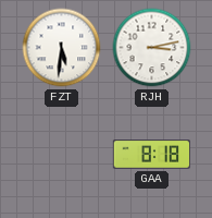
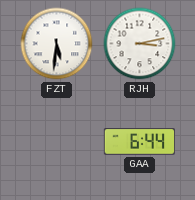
GAA: 8:18 -> 6:44 (140, 142)
